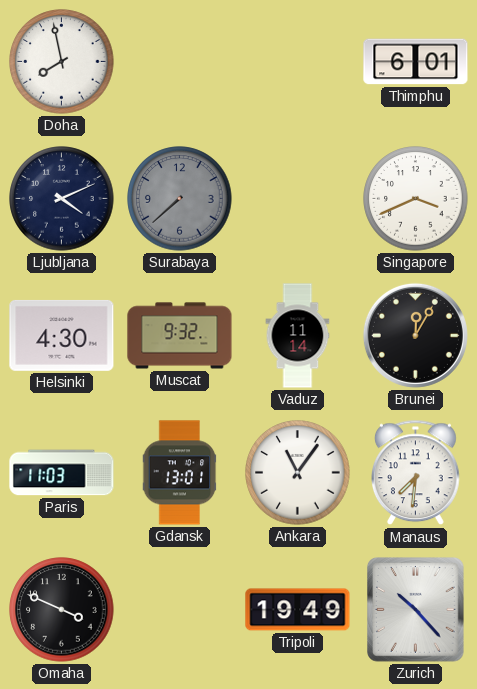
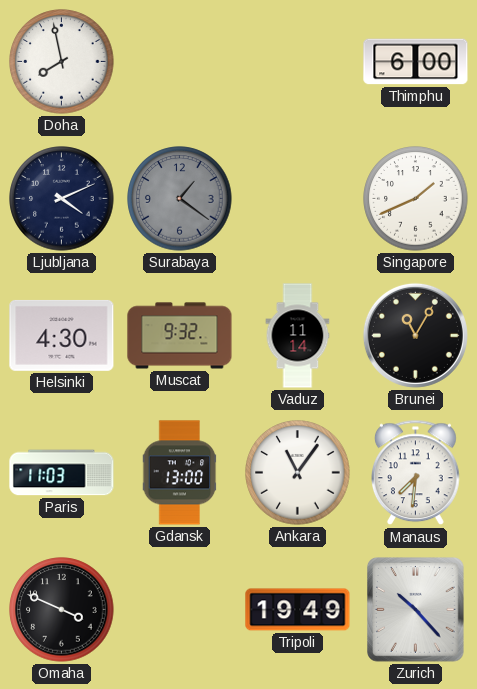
Thimphu: 6:01 -> 6:00 (416, 62)
Surabaya: 7:38 -> 1:21 (180, 199)
Singapore: 3:41 -> 1:41 (416, 199)
Brunei: 12:05 -> 11:05 (415, 335)
Gdansk: 13:01 -> 13:00 (180, 473)
